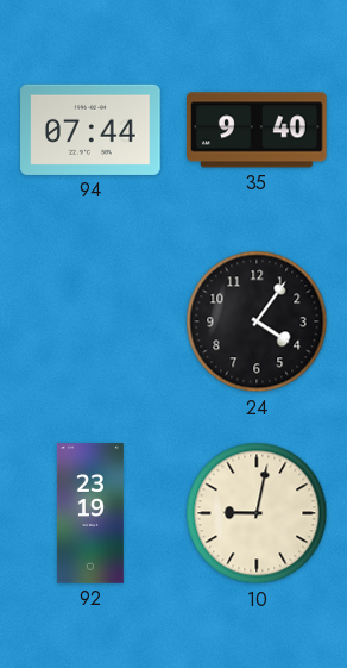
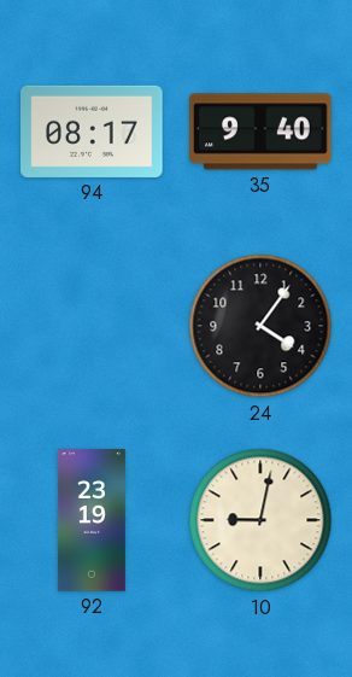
94: 07:44 -> 08:17 (92, 132)
